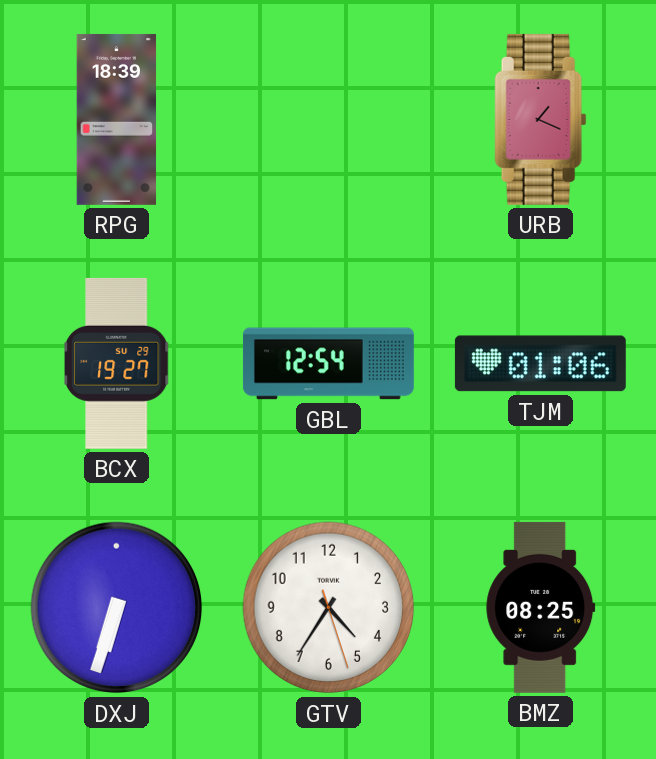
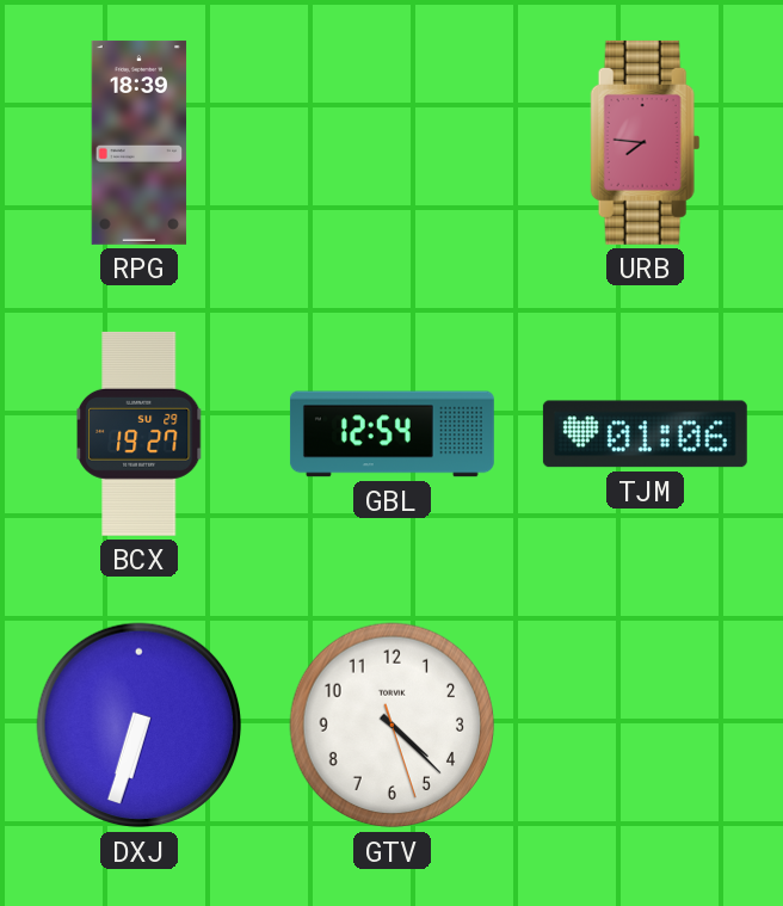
URB: 1:19 -> 7:46 (646, 142)
GTV: 4:35 -> 4:22 (393, 726)
BMZ: 08:25 -> none (541, 607)
